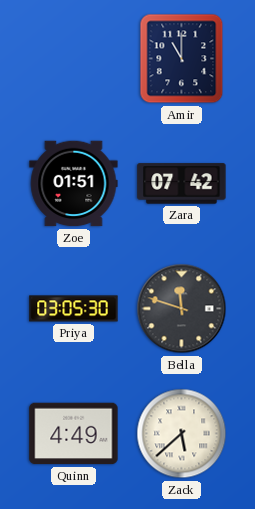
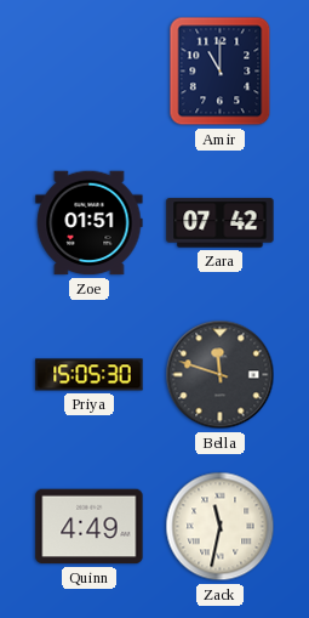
Priya: 03:05 -> 15:05 (90, 375)
Zack: 5:38 -> 11:32 (221, 527)
